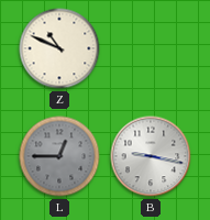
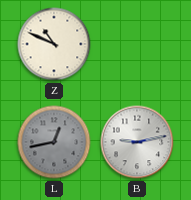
L: 12:45 -> 12:43 (54, 142)
B: 9:17 -> 9:13 (137, 142)
